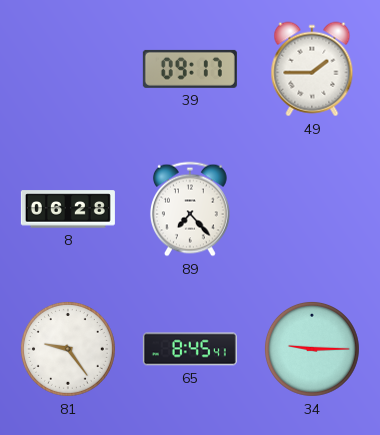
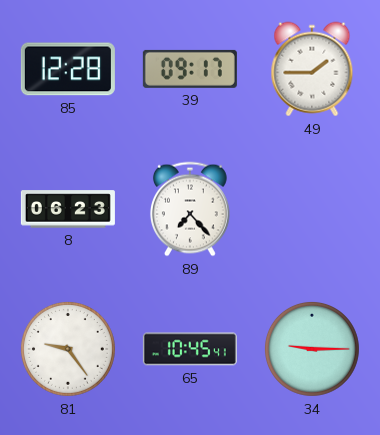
85: none -> 12:28 (68, 69)
8: 06:28 -> 06:23 (68, 209)
65: 8:45 -> 10:45 (190, 349)
